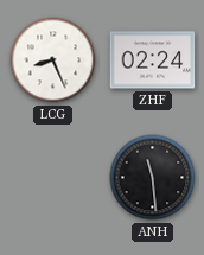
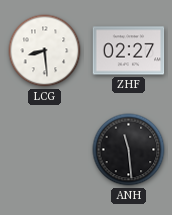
LCG: 8:26 -> 8:29 (45, 51)
ZHF: 02:24 -> 02:27 (129, 51)
